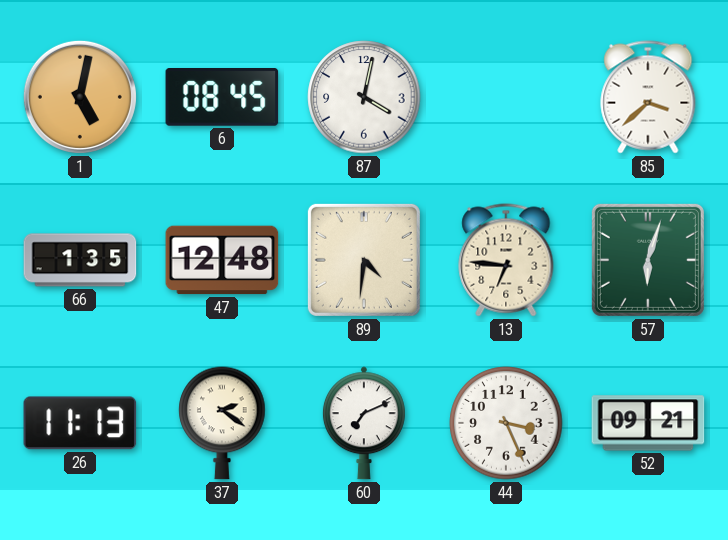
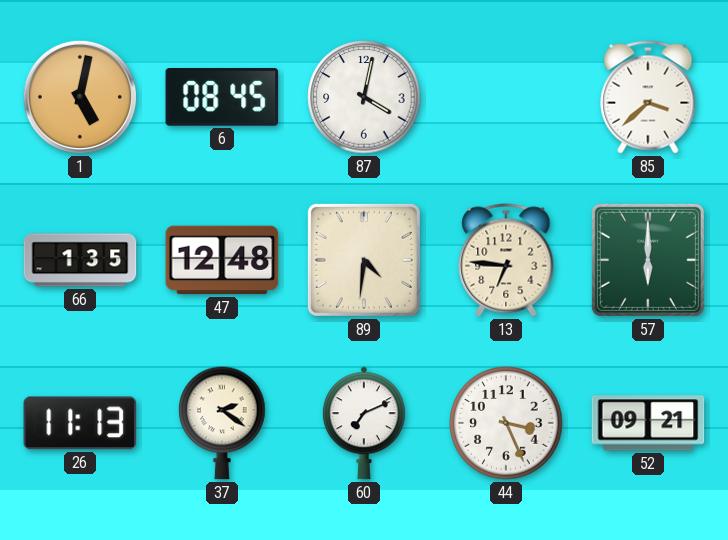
57: 6:03 -> 6:00 (648, 260)
